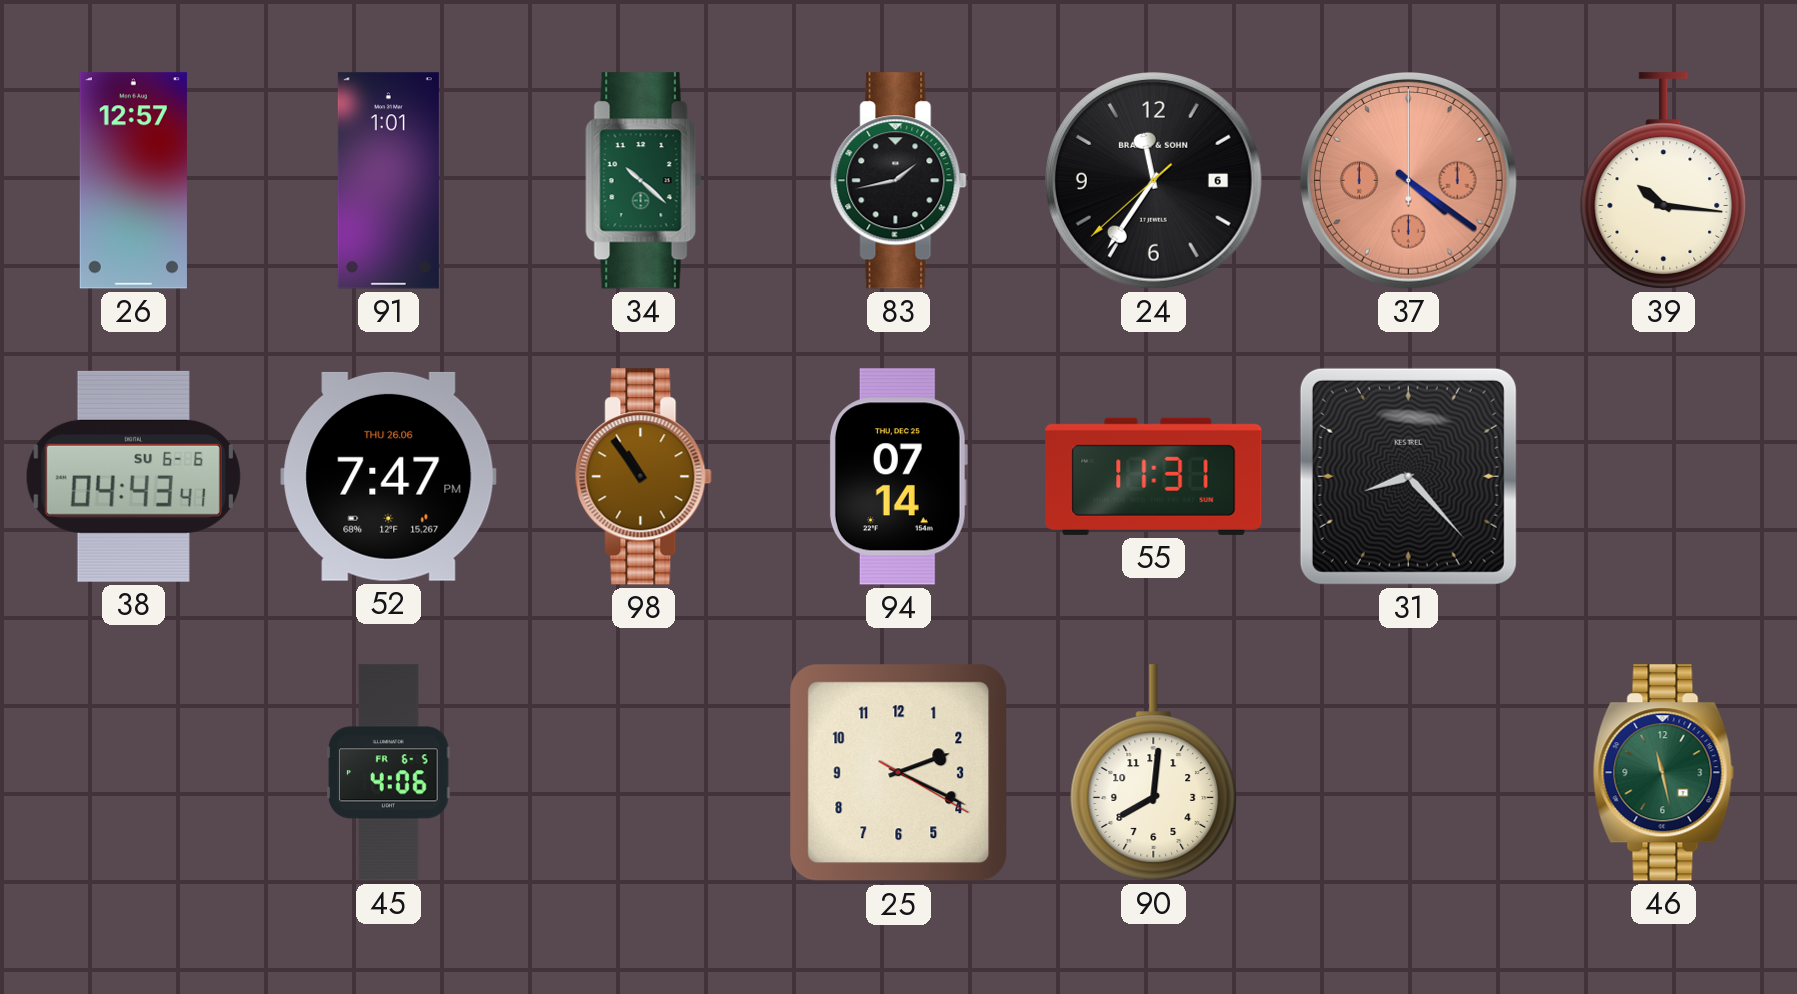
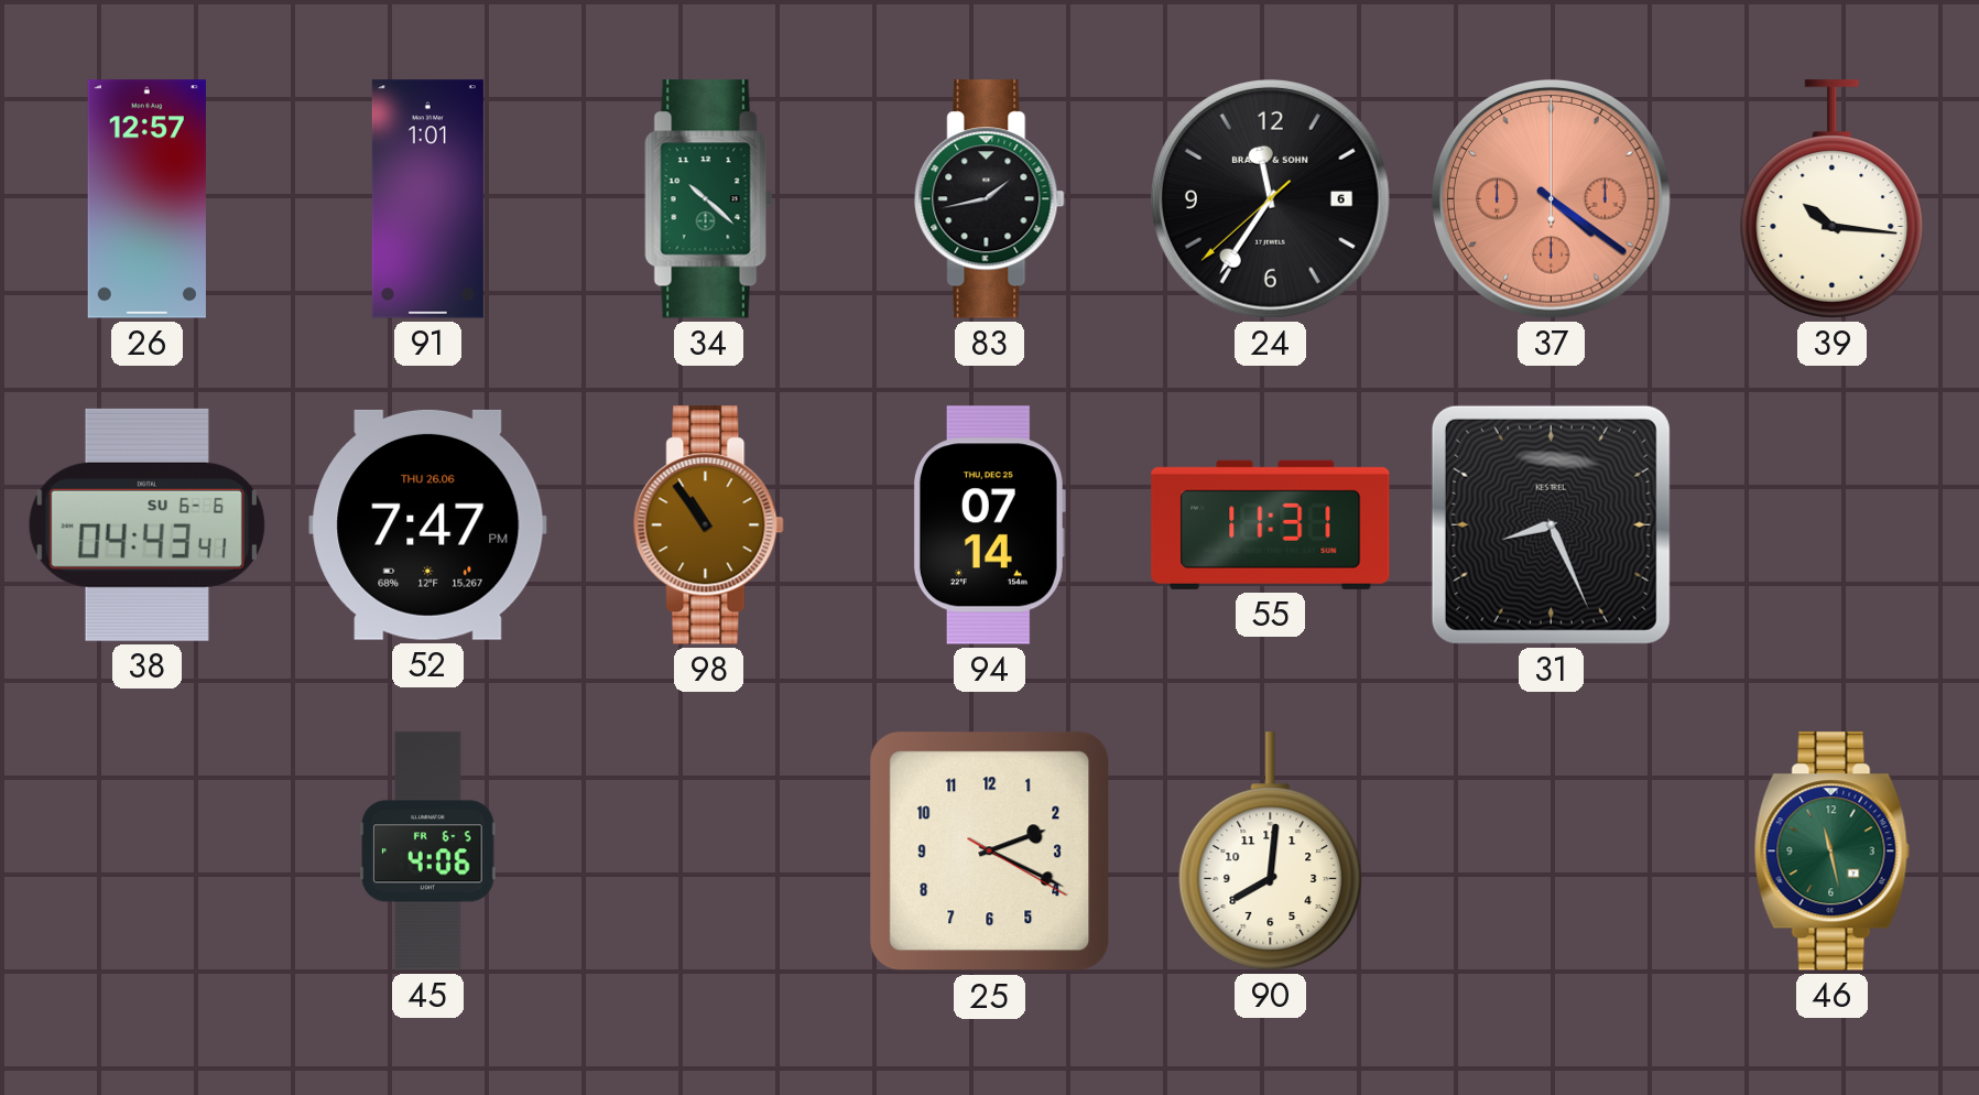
31: 8:23 -> 8:26 (1551, 524)
